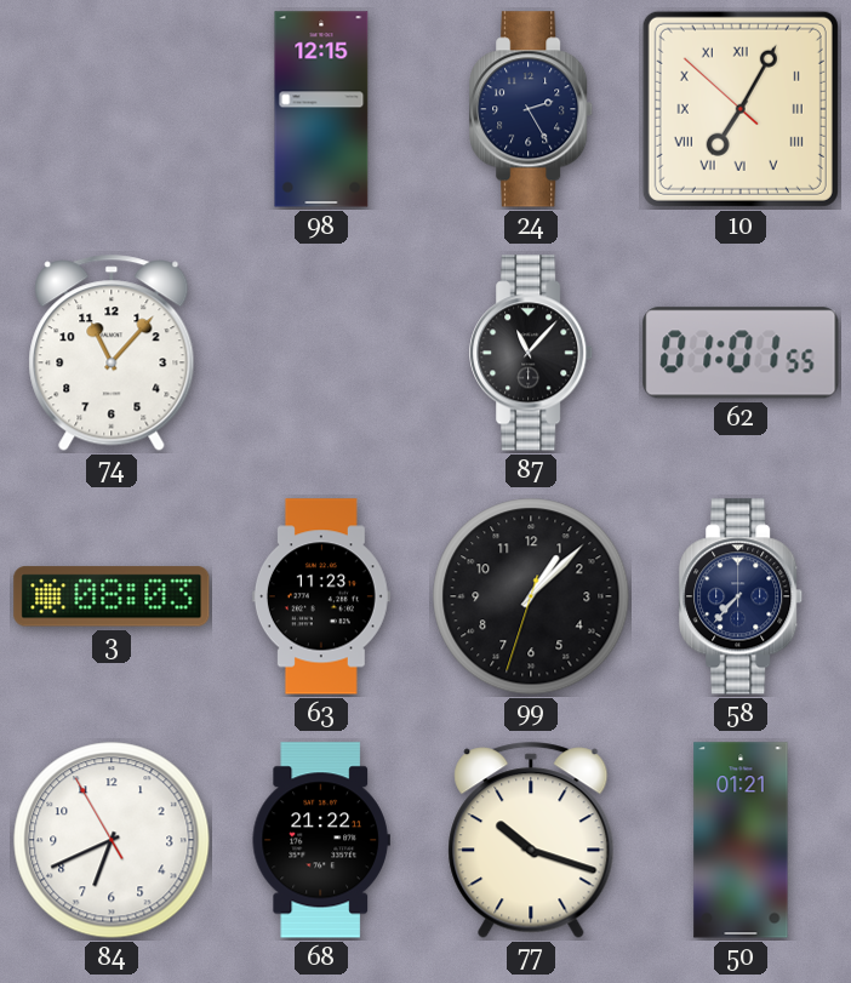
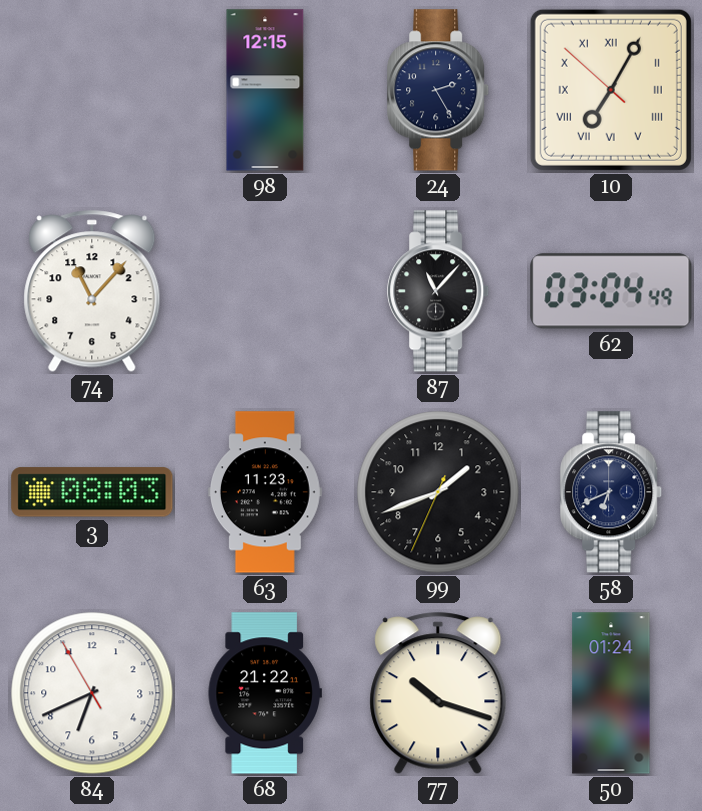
62: 01:01 -> 03:04 (611, 291)
99: 1:07 -> 1:41 (438, 492)
58: 7:37 -> 6:41 (612, 492)
50: 01:21 -> 01:24 (611, 693)
